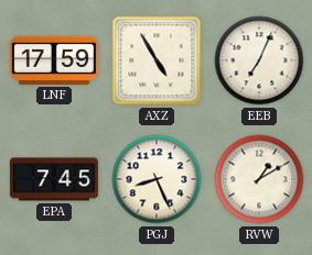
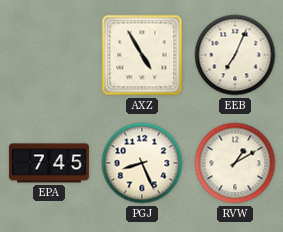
LNF: 17:59 -> none (54, 60)
